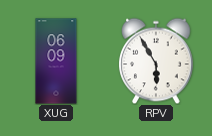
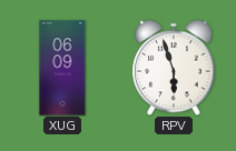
RPV: 5:55 -> 5:57 (175, 68)
